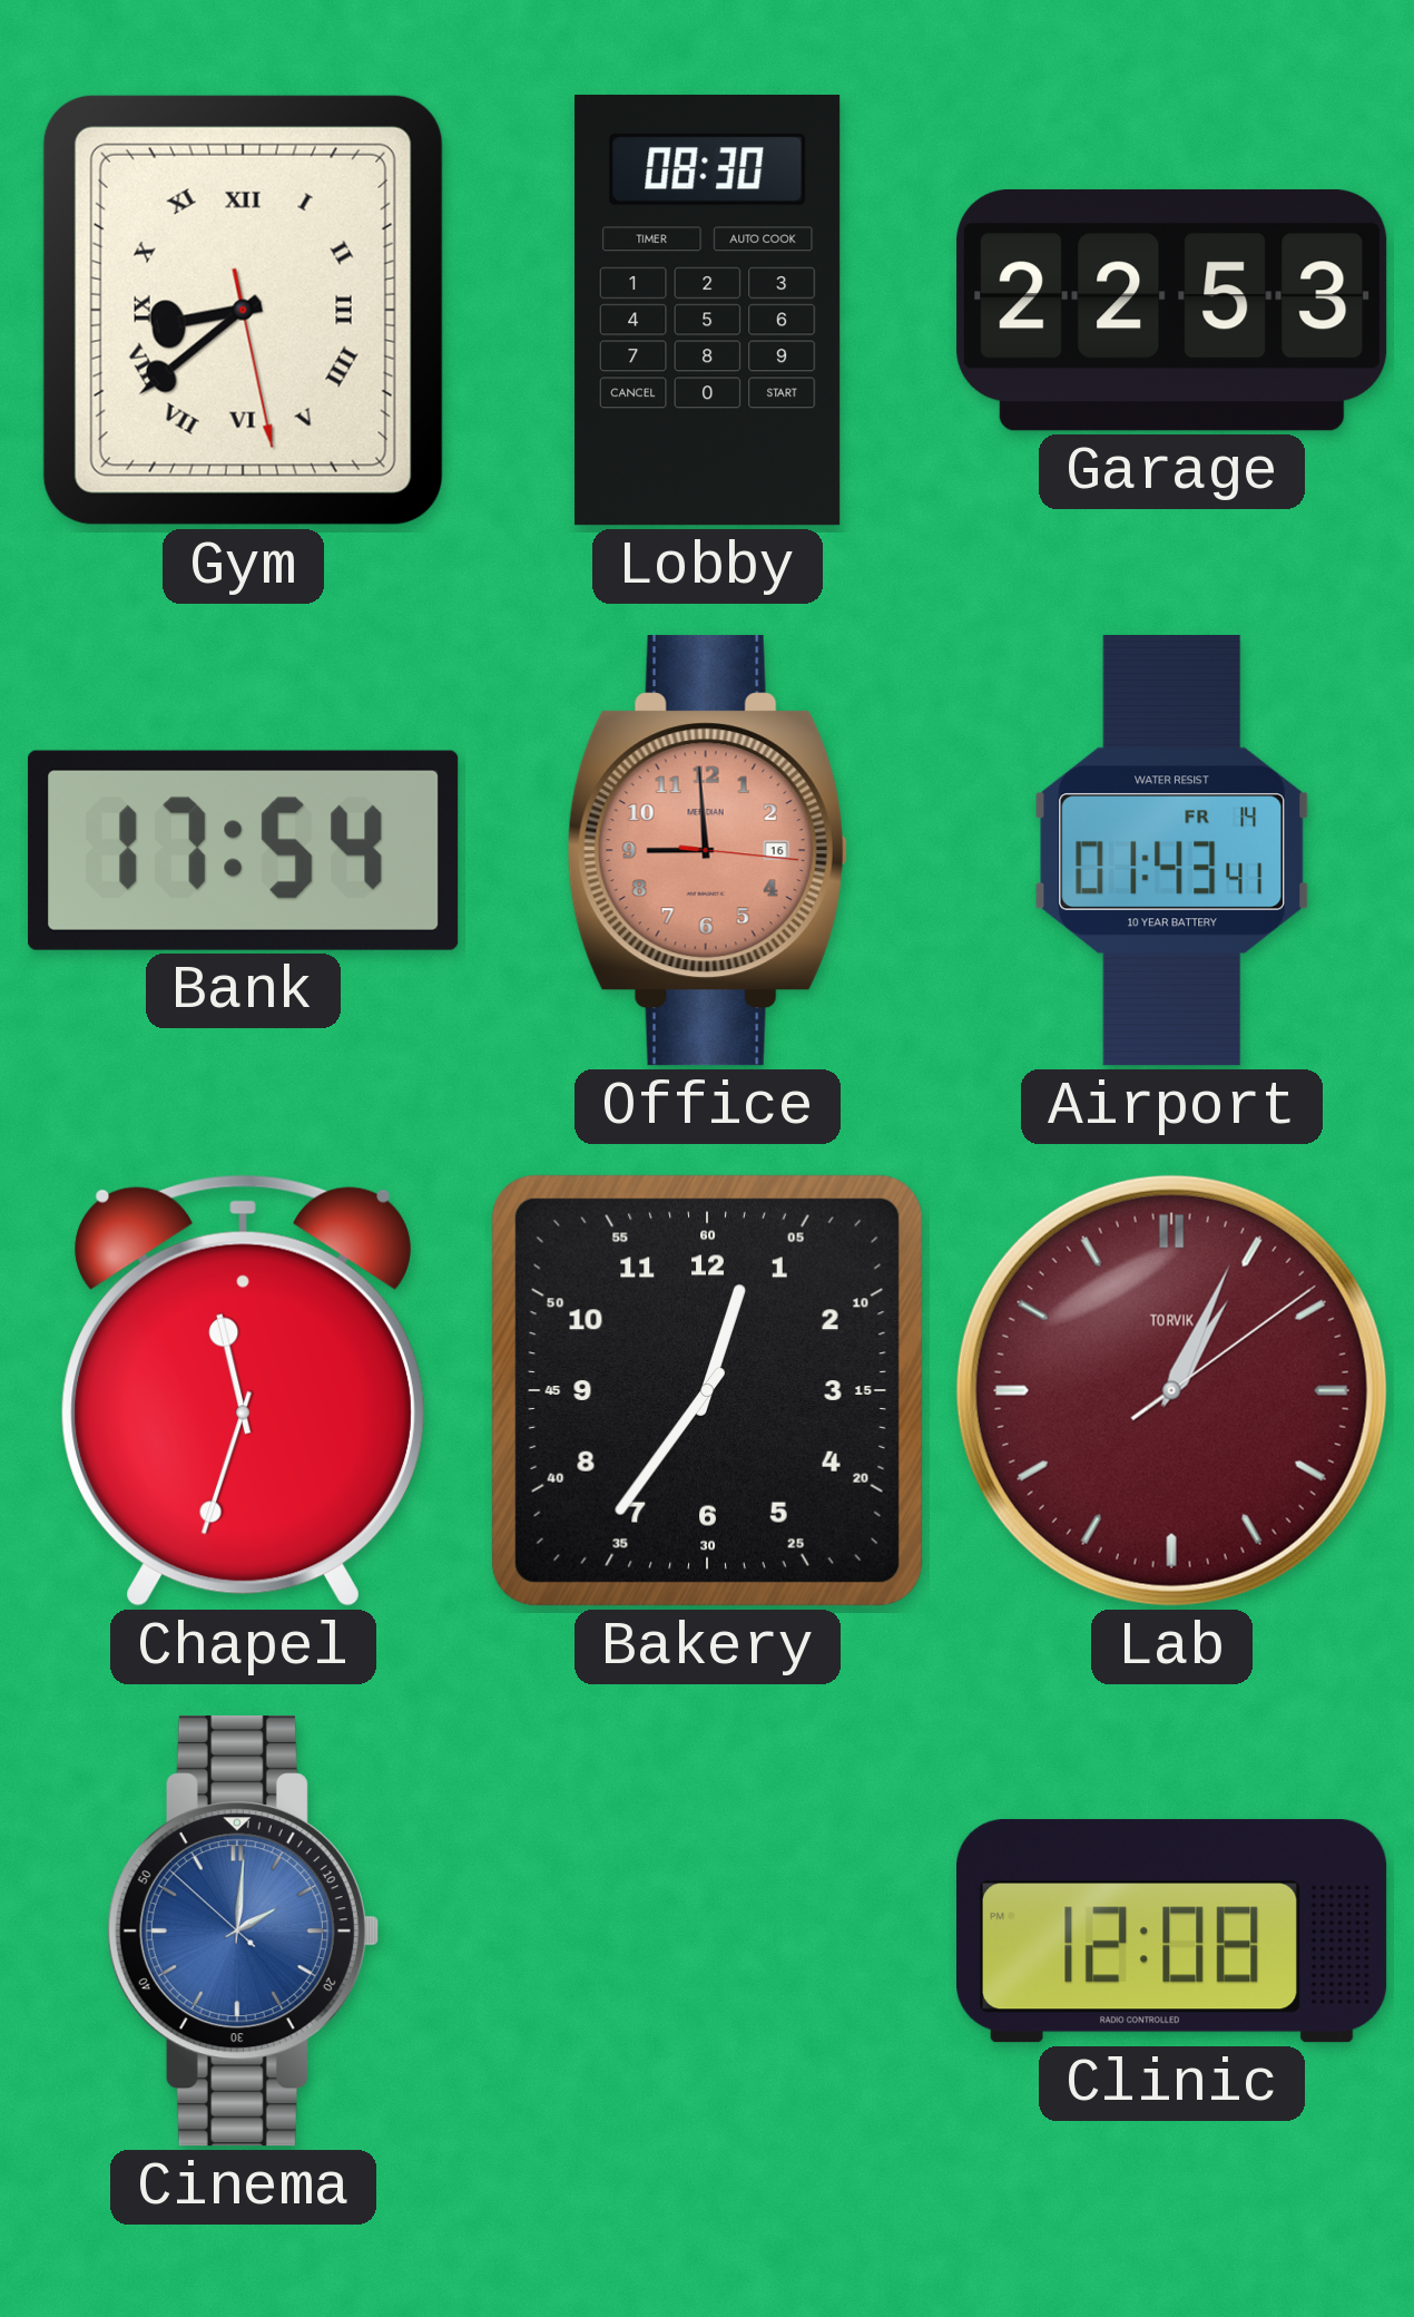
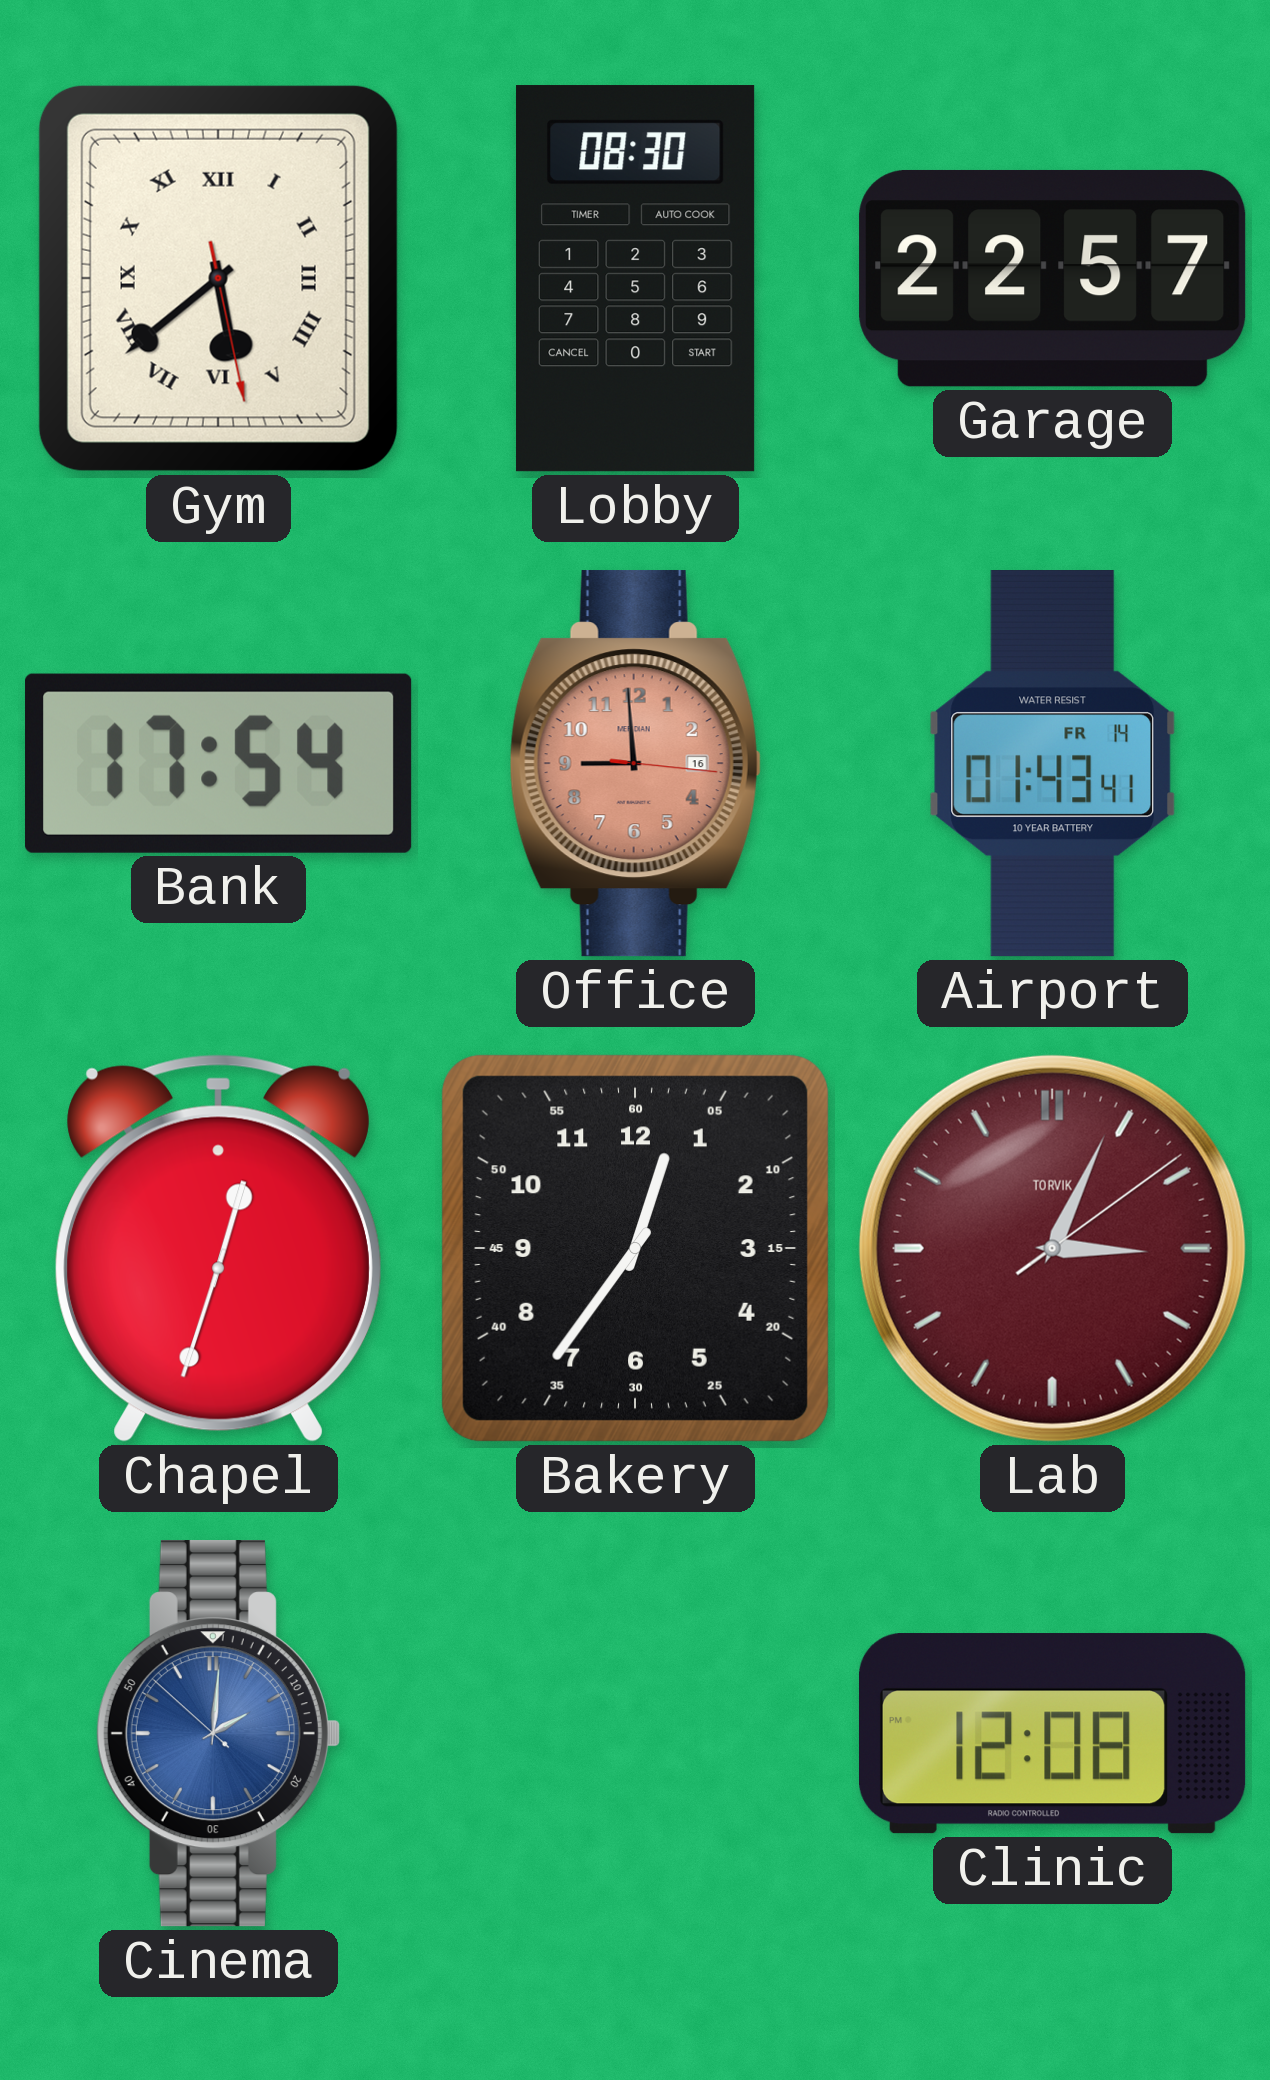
Gym: 8:38 -> 5:38 (218, 278)
Garage: 22:53 -> 22:57 (1053, 278)
Chapel: 11:33 -> 12:33 (218, 1248)
Lab: 1:04 -> 3:04 (1052, 1248)
